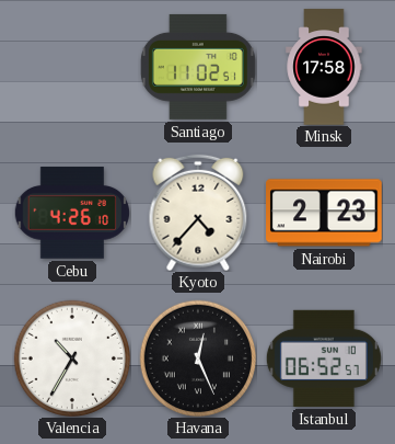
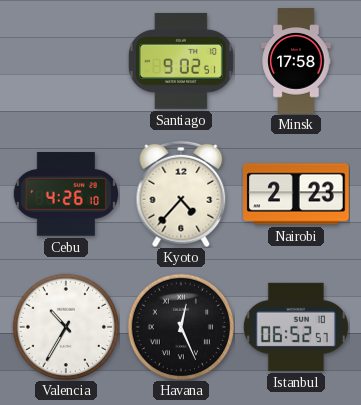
Santiago: 11:02 -> 9:02 (181, 61)
